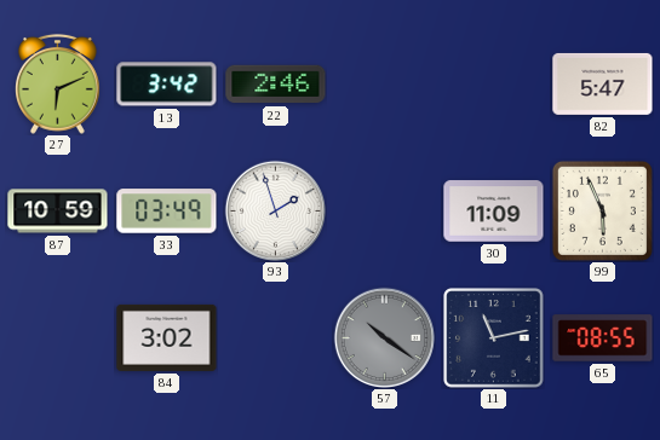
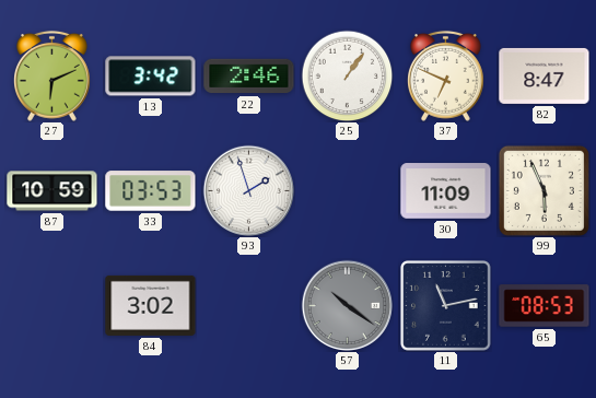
25: none -> 1:06 (347, 75)
37: none -> 6:49 (446, 75)
82: 5:47 -> 8:47 (545, 75)
33: 03:49 -> 03:53 (151, 191)
65: 08:55 -> 08:53 (545, 306)
